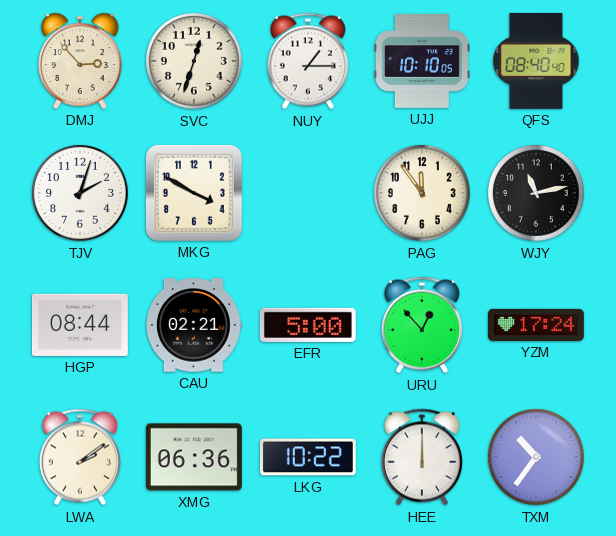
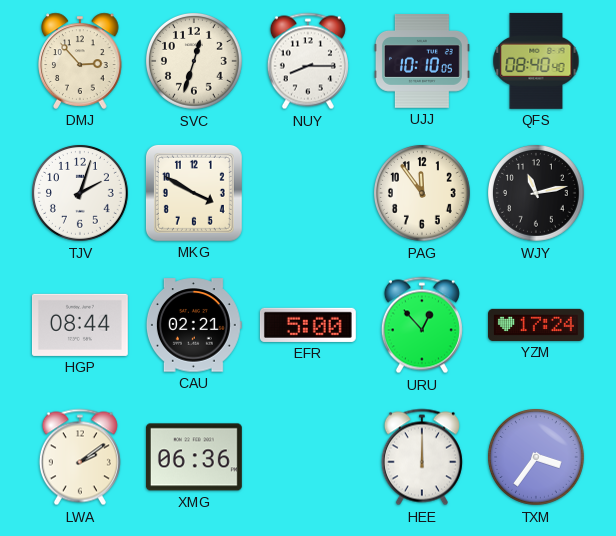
NUY: 1:15 -> 8:15 (308, 61)
LKG: 10:22 -> none (308, 457)
TXM: 10:36 -> 3:36 (537, 458)
